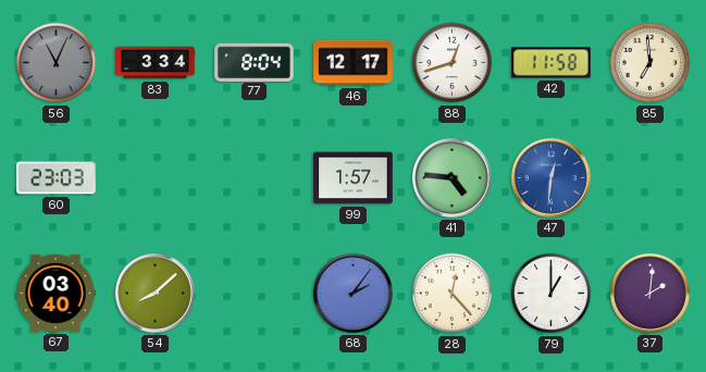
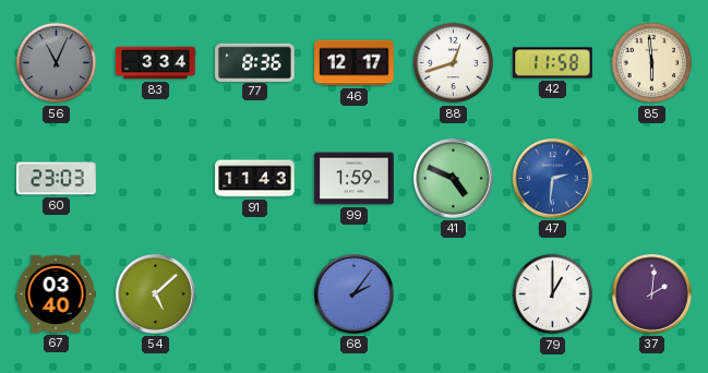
77: 8:04 -> 8:36 (255, 62)
85: 6:59 -> 5:59 (652, 63)
91: none -> 11:43 (255, 179)
99: 1:57 -> 1:59 (355, 179)
41: 4:46 -> 4:49 (453, 178)
47: 12:31 -> 2:31 (552, 178)
54: 8:08 -> 5:08 (155, 293)
28: 12:23 -> none (453, 294)
